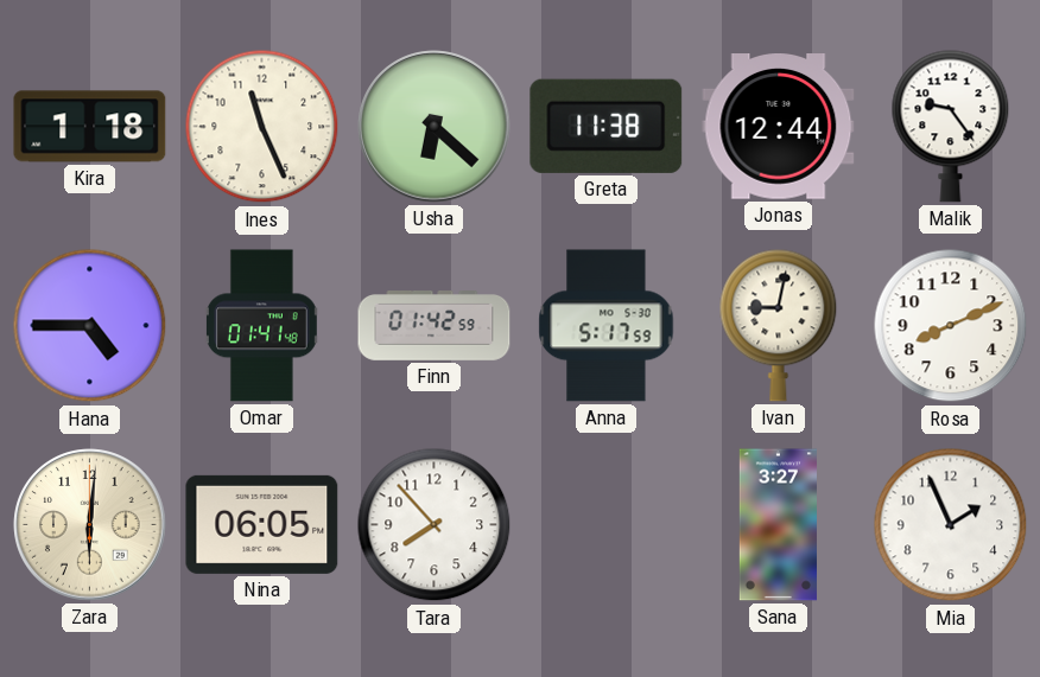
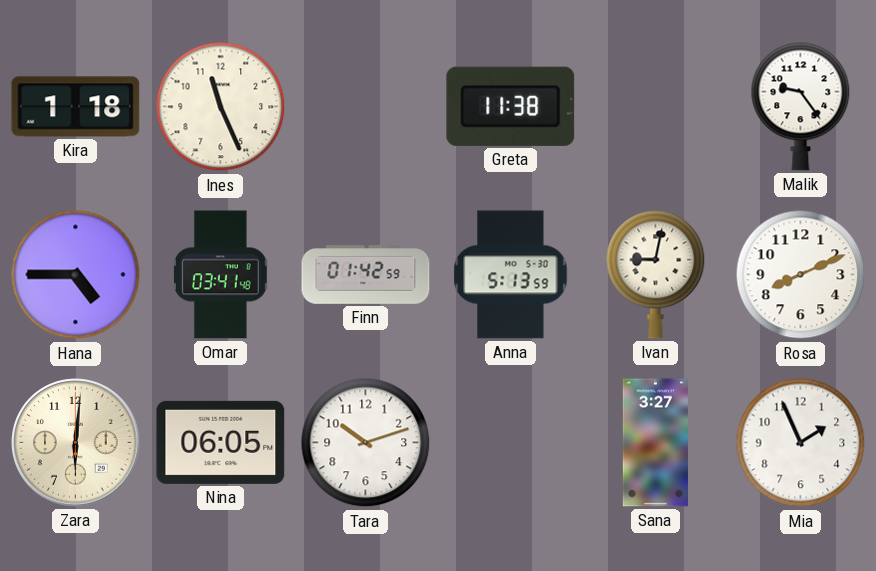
Usha: 6:22 -> none (435, 127)
Jonas: 12:44 -> none (779, 127)
Omar: 01:41 -> 03:41 (220, 275)
Anna: 5:17 -> 5:13 (511, 275)
Tara: 7:53 -> 10:12 (366, 443)
